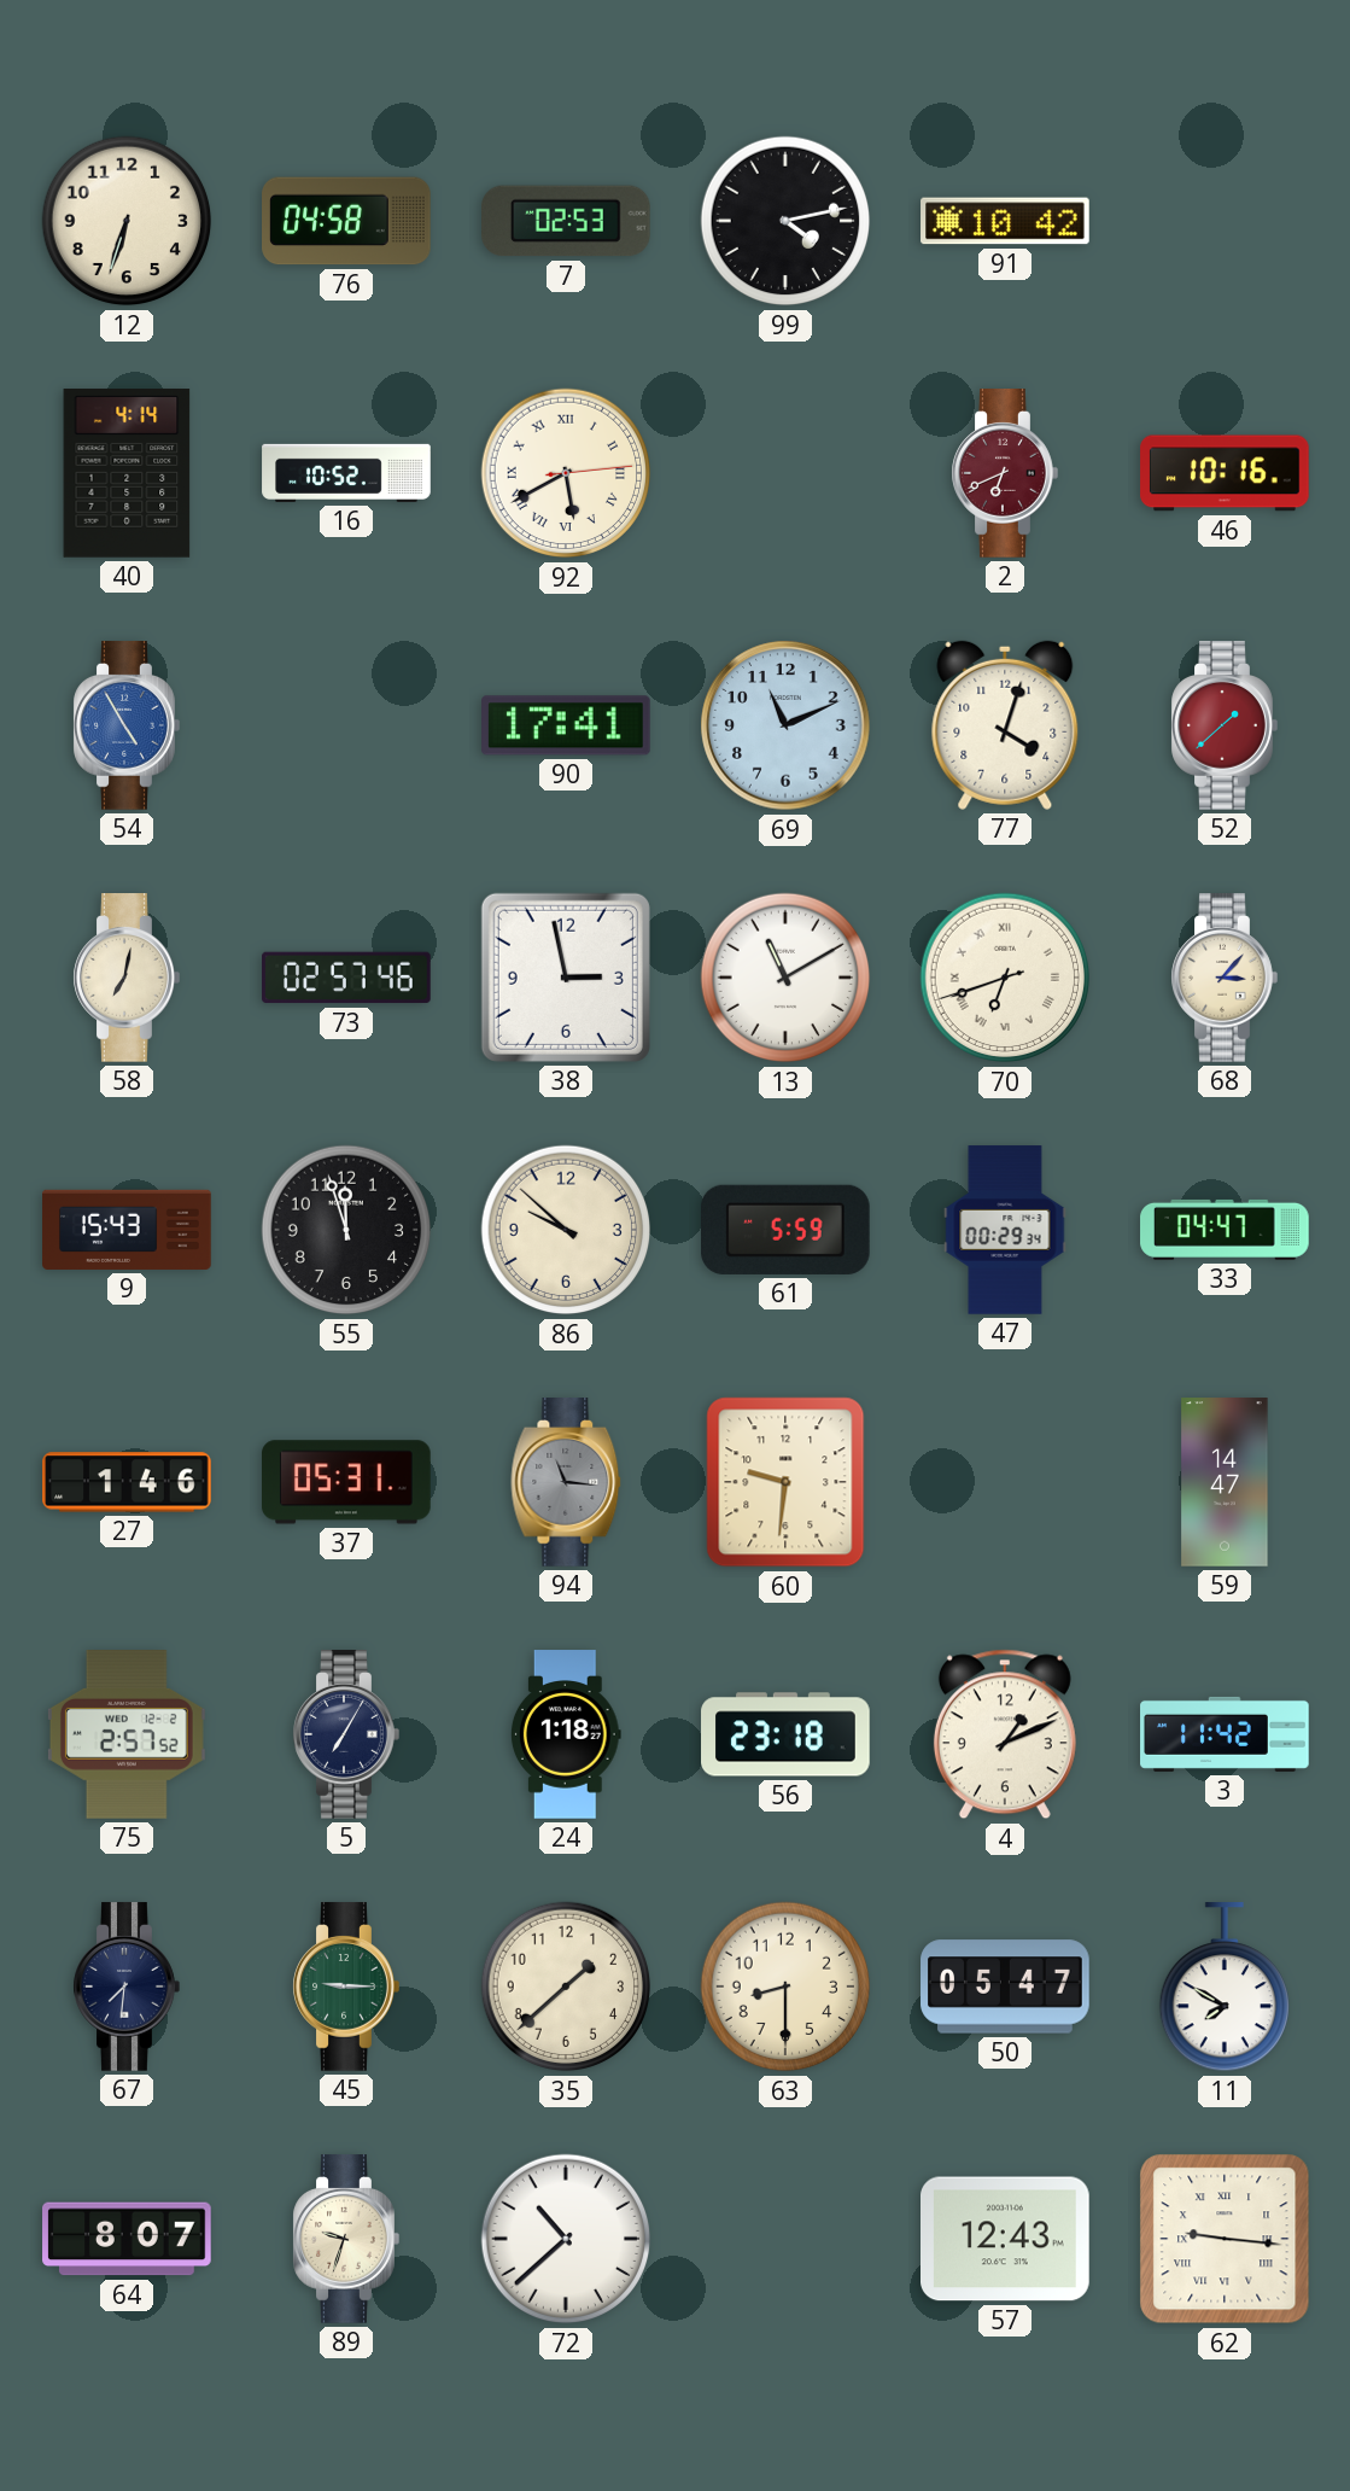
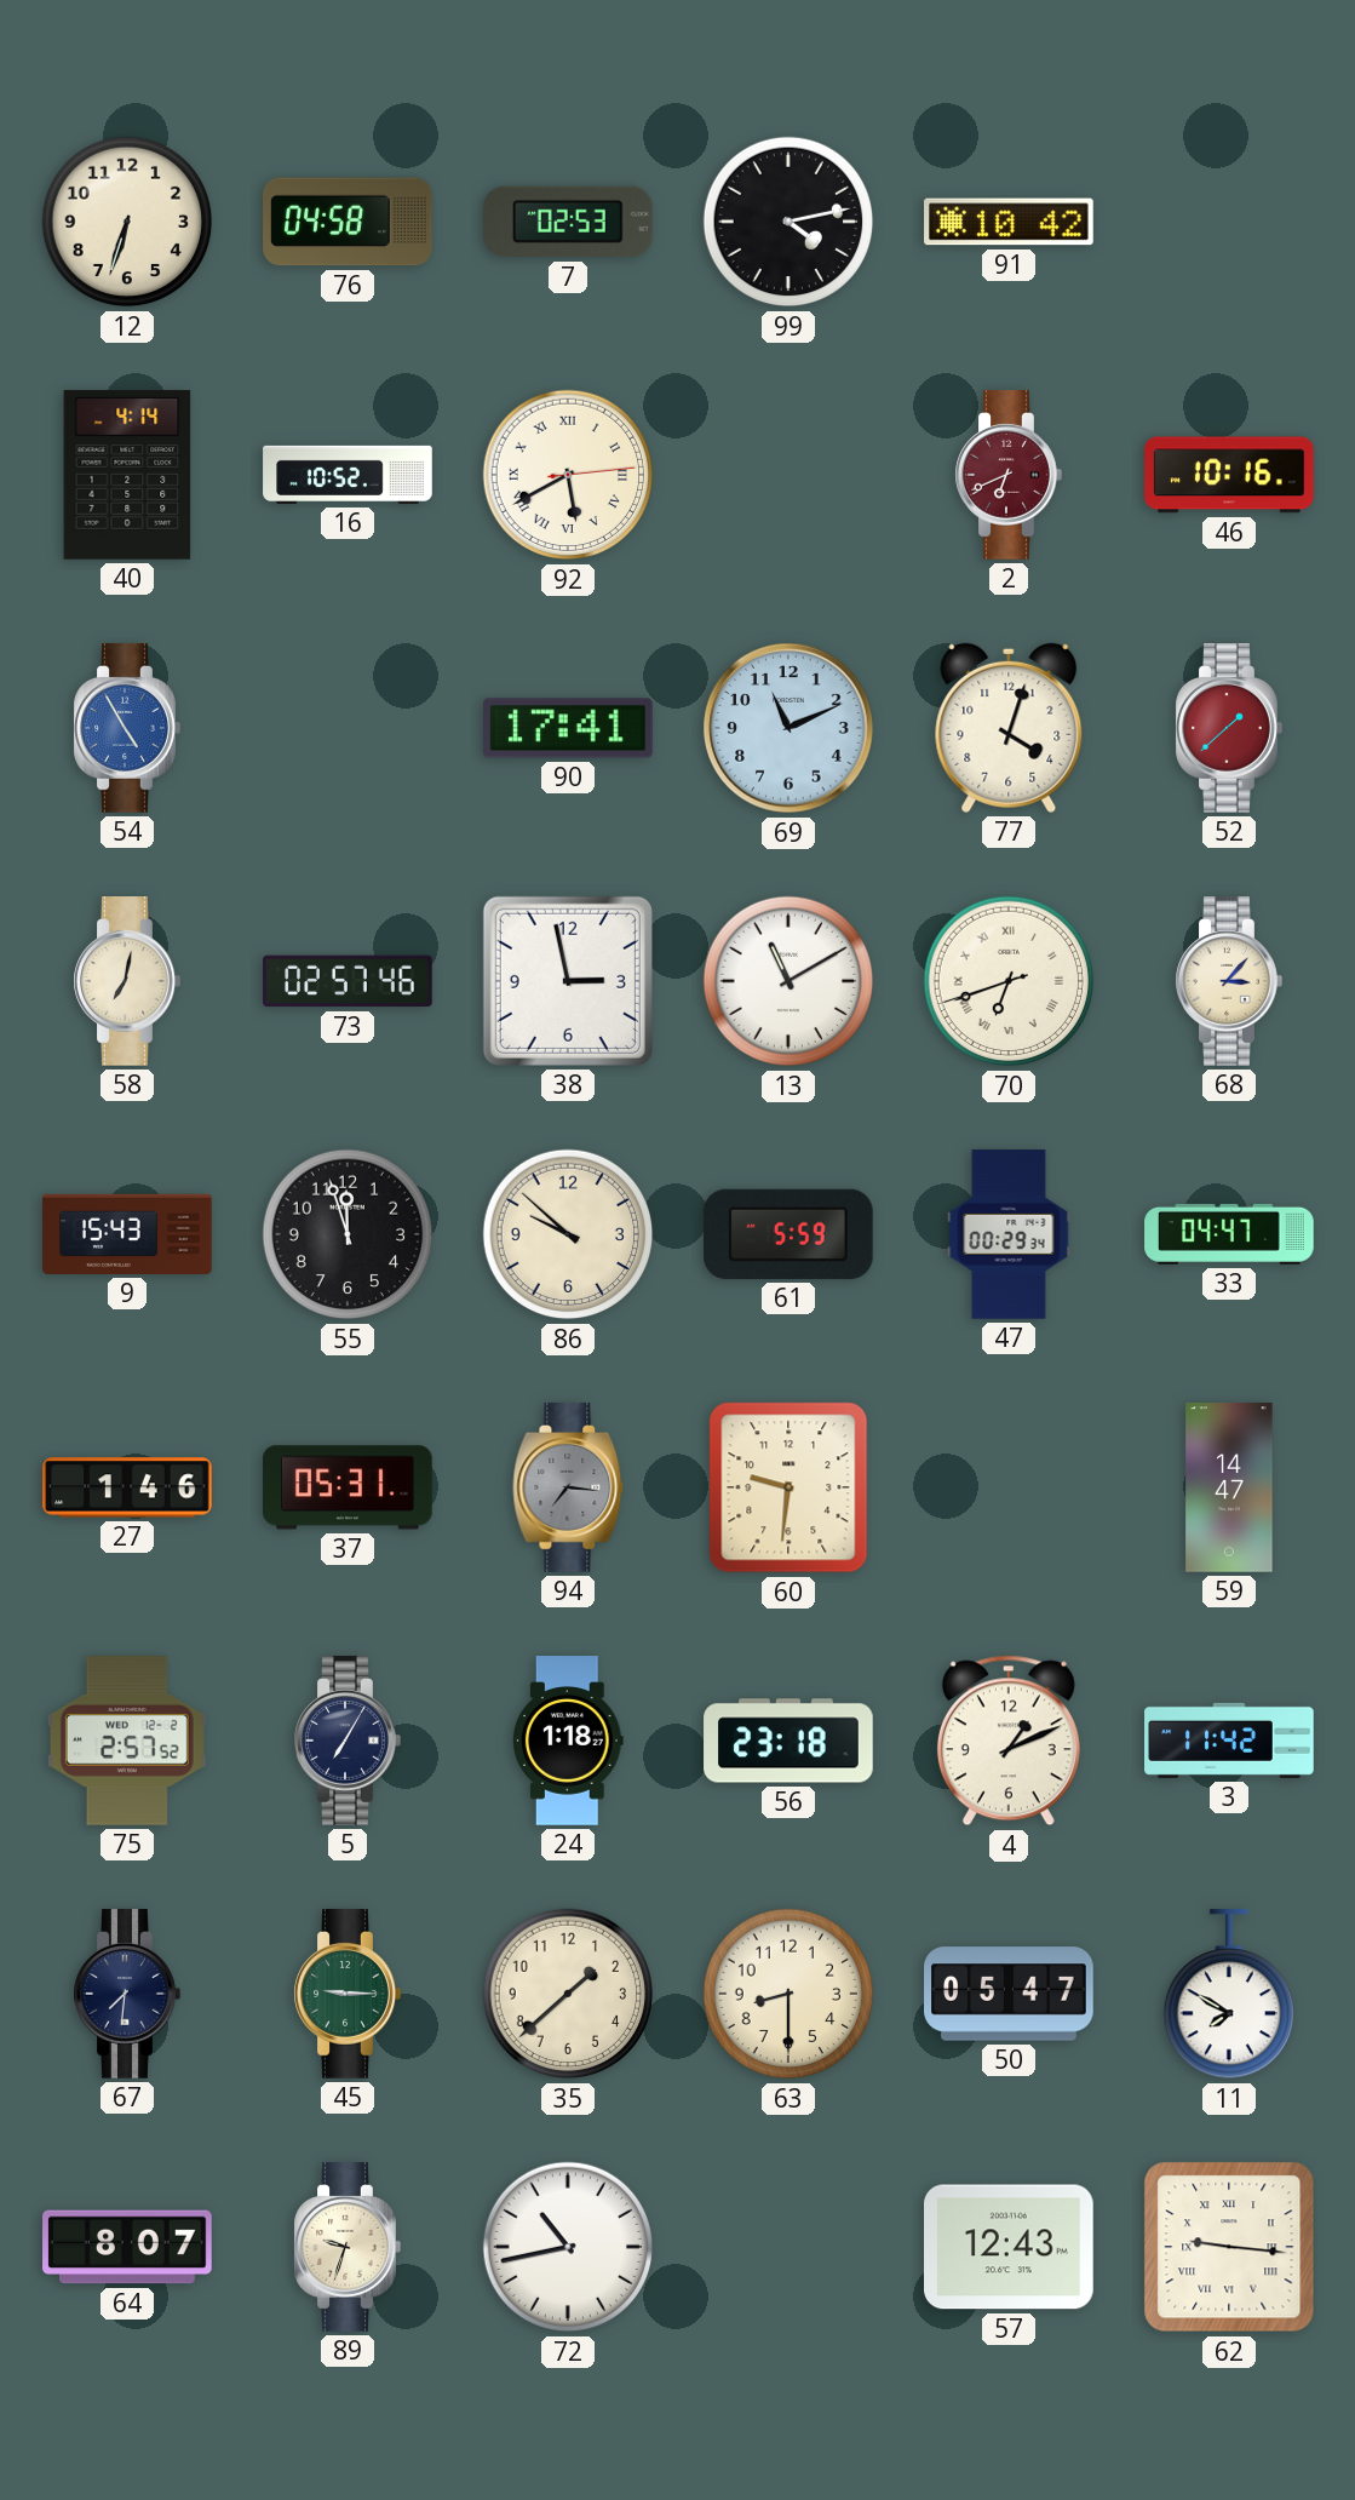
94: 11:16 -> 7:16 (568, 1487)
72: 10:38 -> 10:43 (568, 2247)
